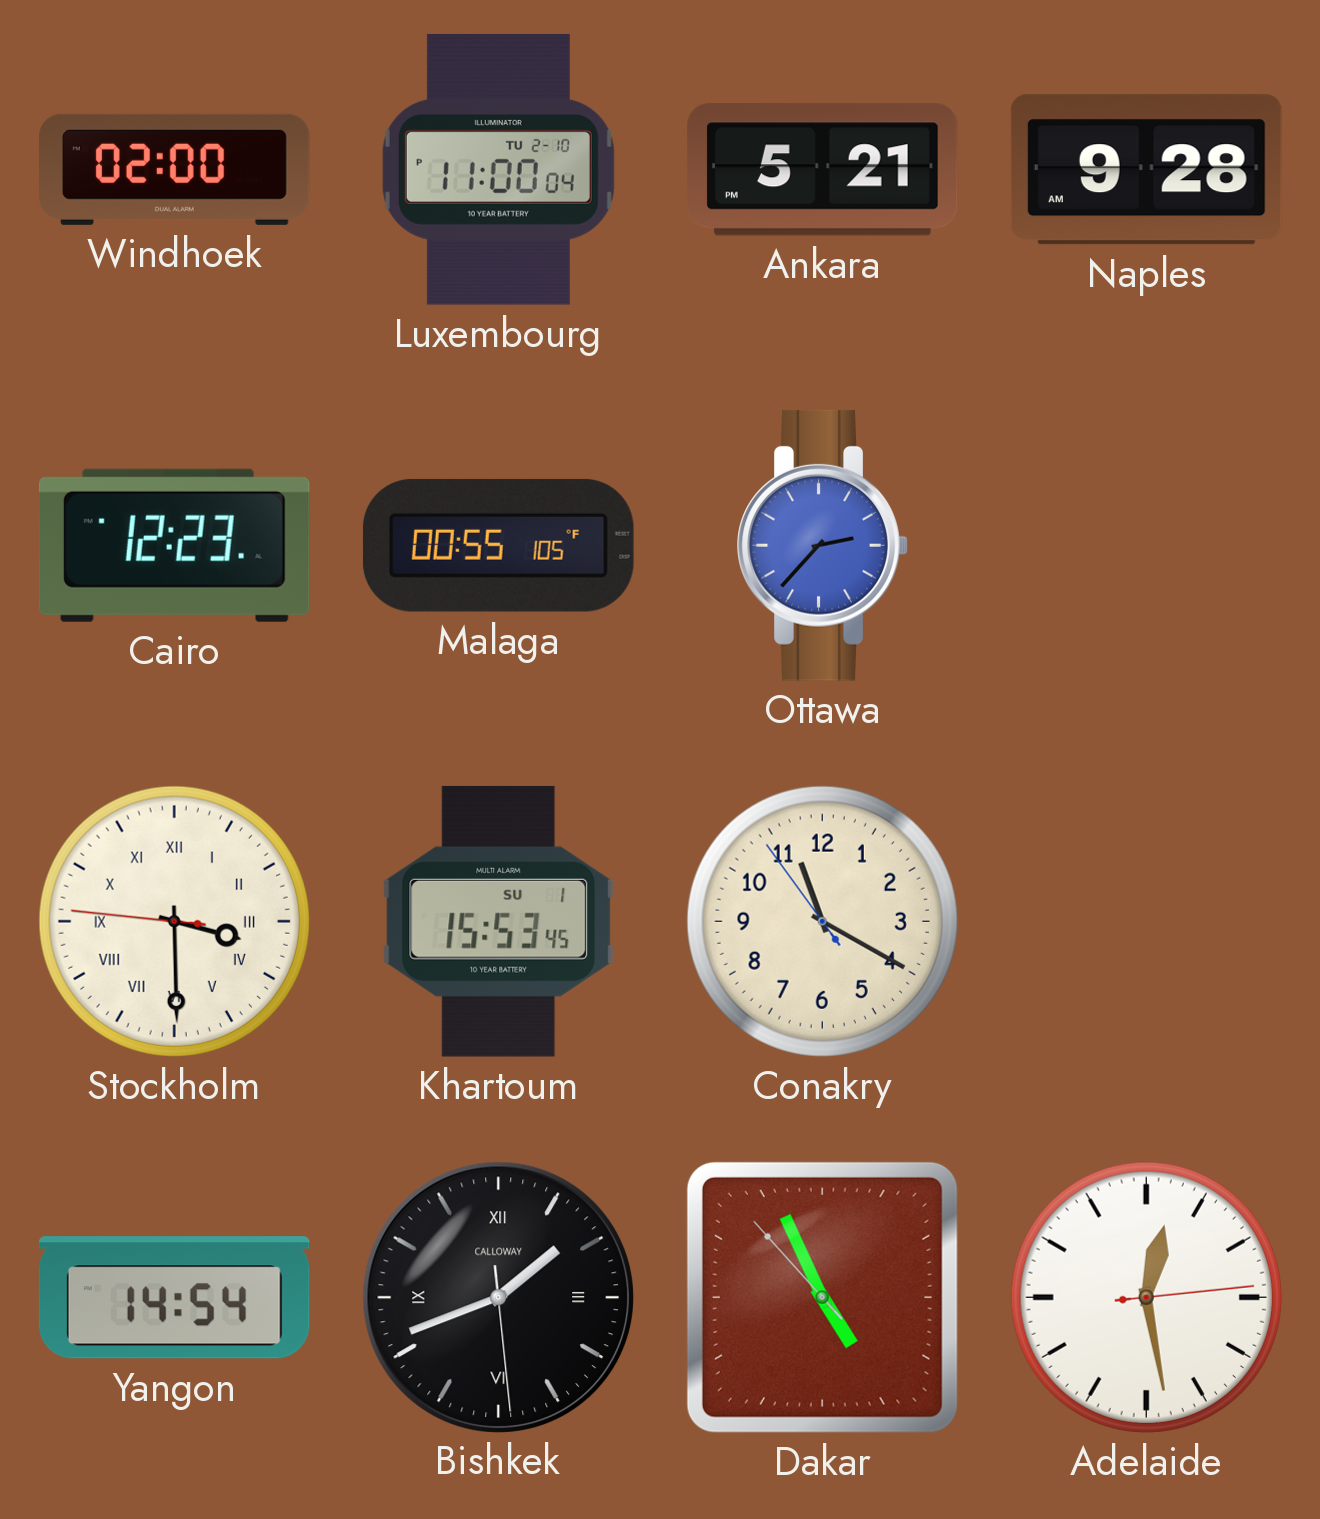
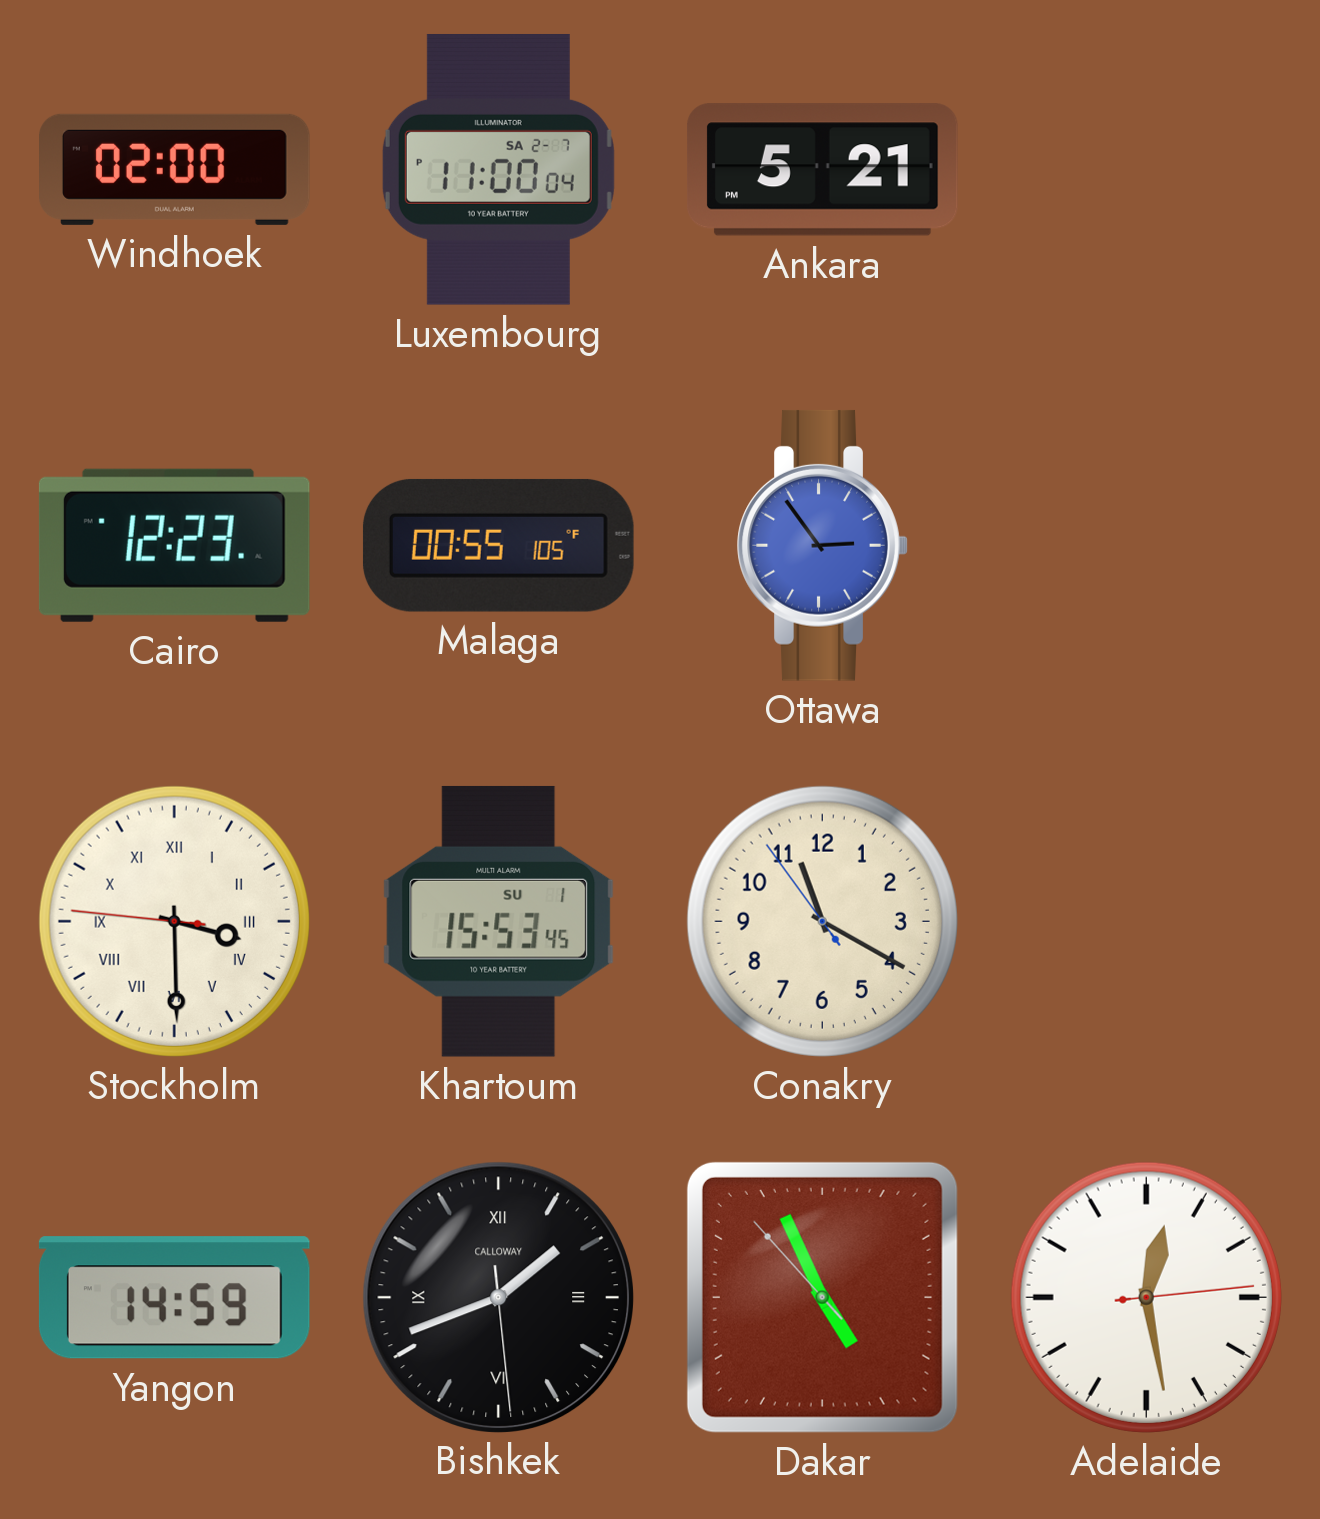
Luxembourg date: TU 2-10 -> SA 2-7 (498, 169)
Naples: 9:28 -> none (1146, 170)
Ottawa: 2:37 -> 2:54 (822, 545)
Yangon: 14:54 -> 14:59 (174, 1298)
